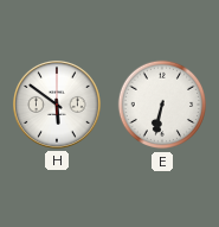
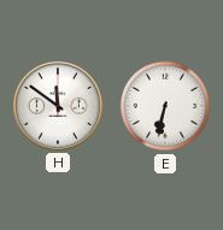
H: 5:51 -> 11:51 (59, 107)
